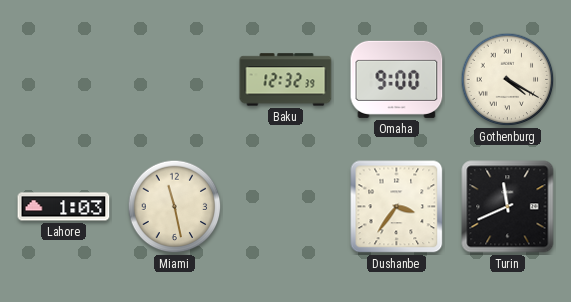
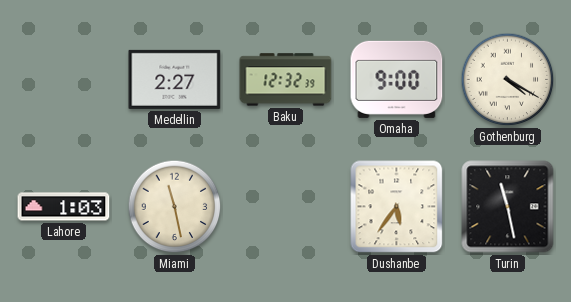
Medellin: none -> 2:27 (175, 79)
Dushanbe: 3:36 -> 5:36 (397, 207)
Turin: 11:41 -> 11:28 (508, 207)
